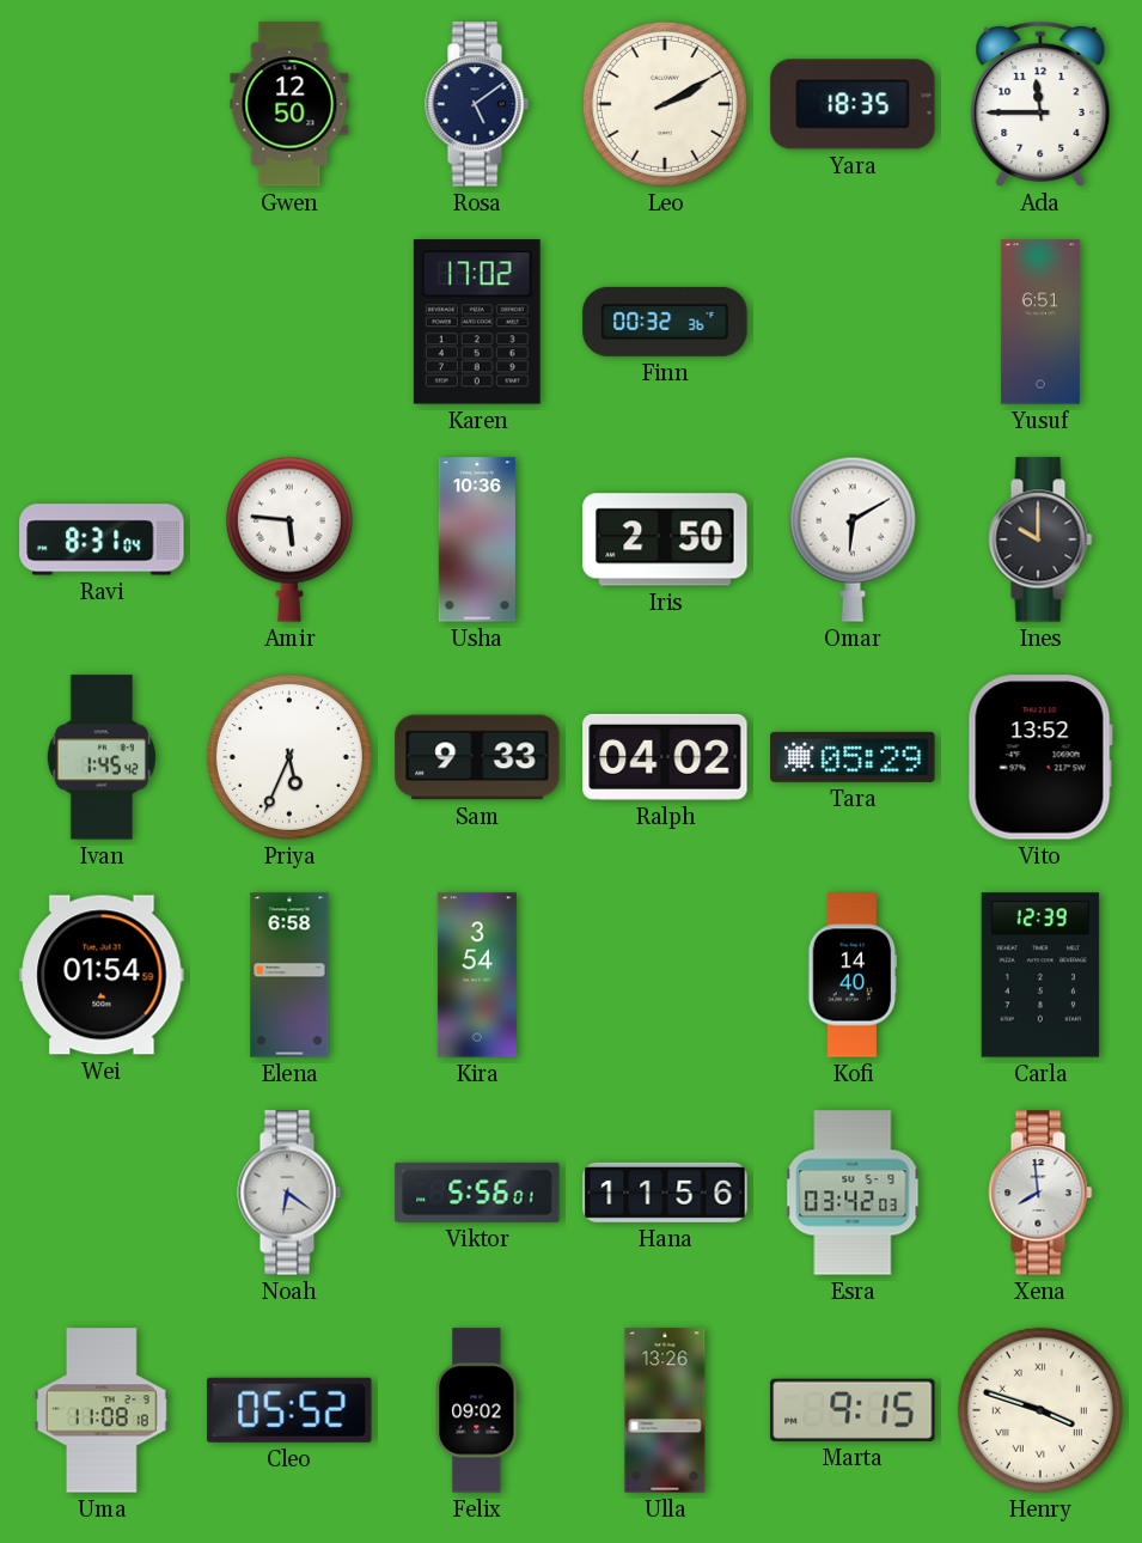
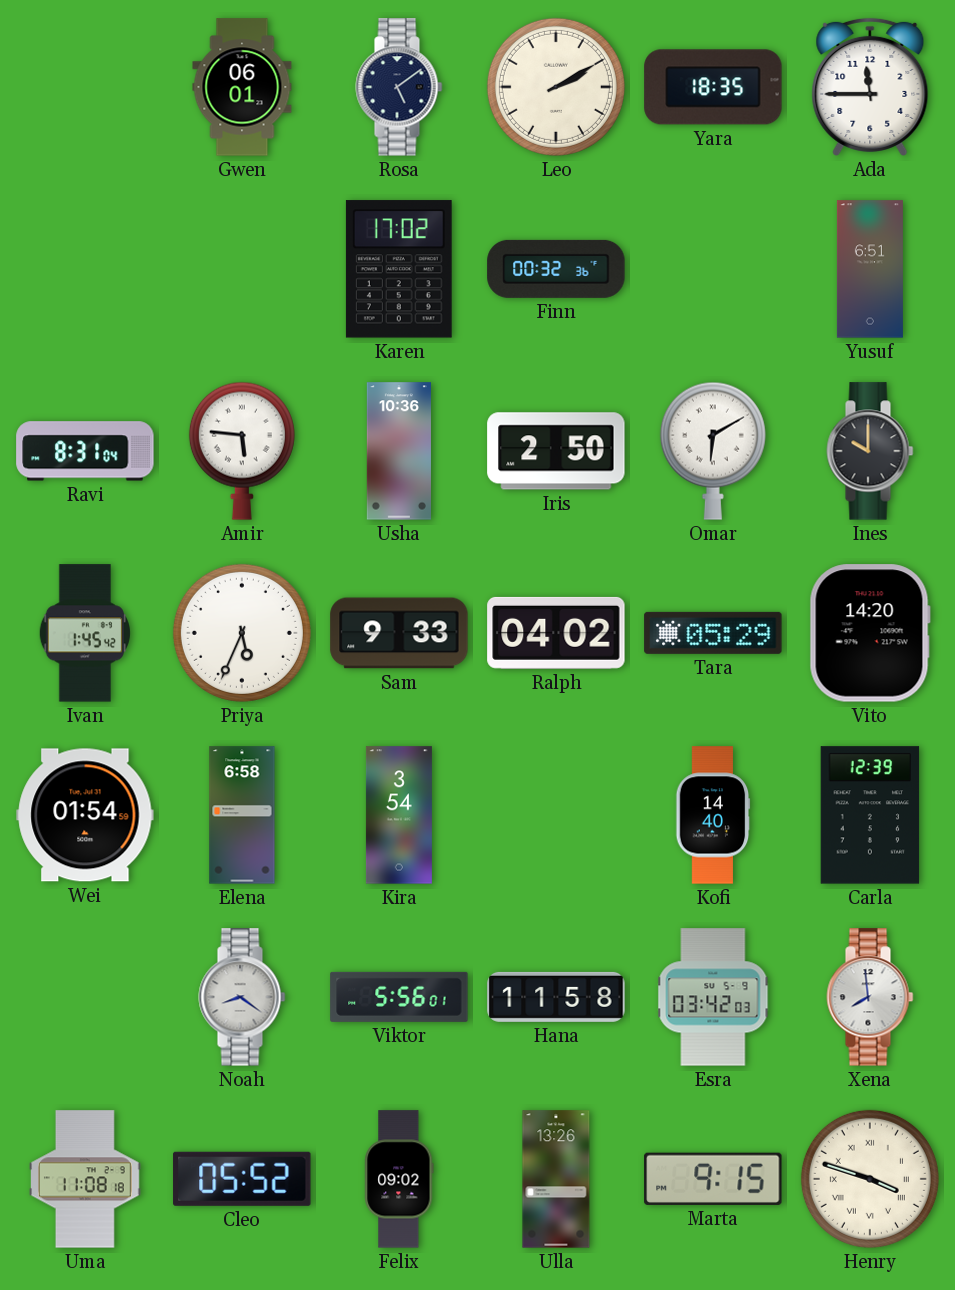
Gwen: 12:50 -> 06:01 (242, 87)
Vito: 13:52 -> 14:20 (870, 633)
Noah: 6:21 -> 8:21 (242, 997)
Hana: 11:56 -> 11:58 (556, 997)
